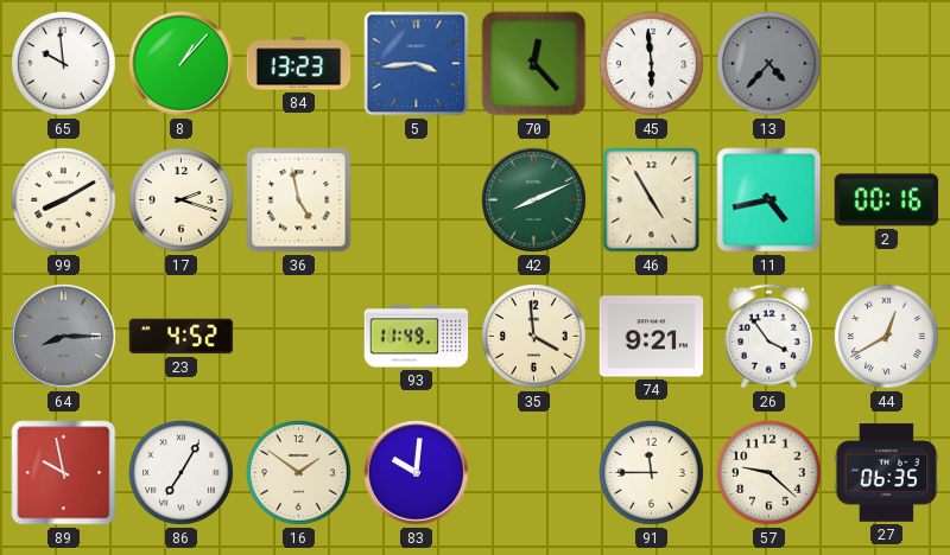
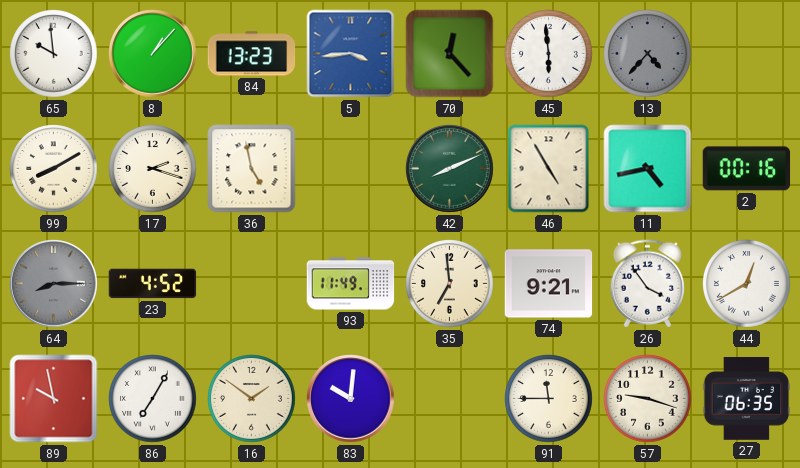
35: 3:59 -> 6:59 (450, 284)
57: 9:22 -> 9:18 (648, 399)
